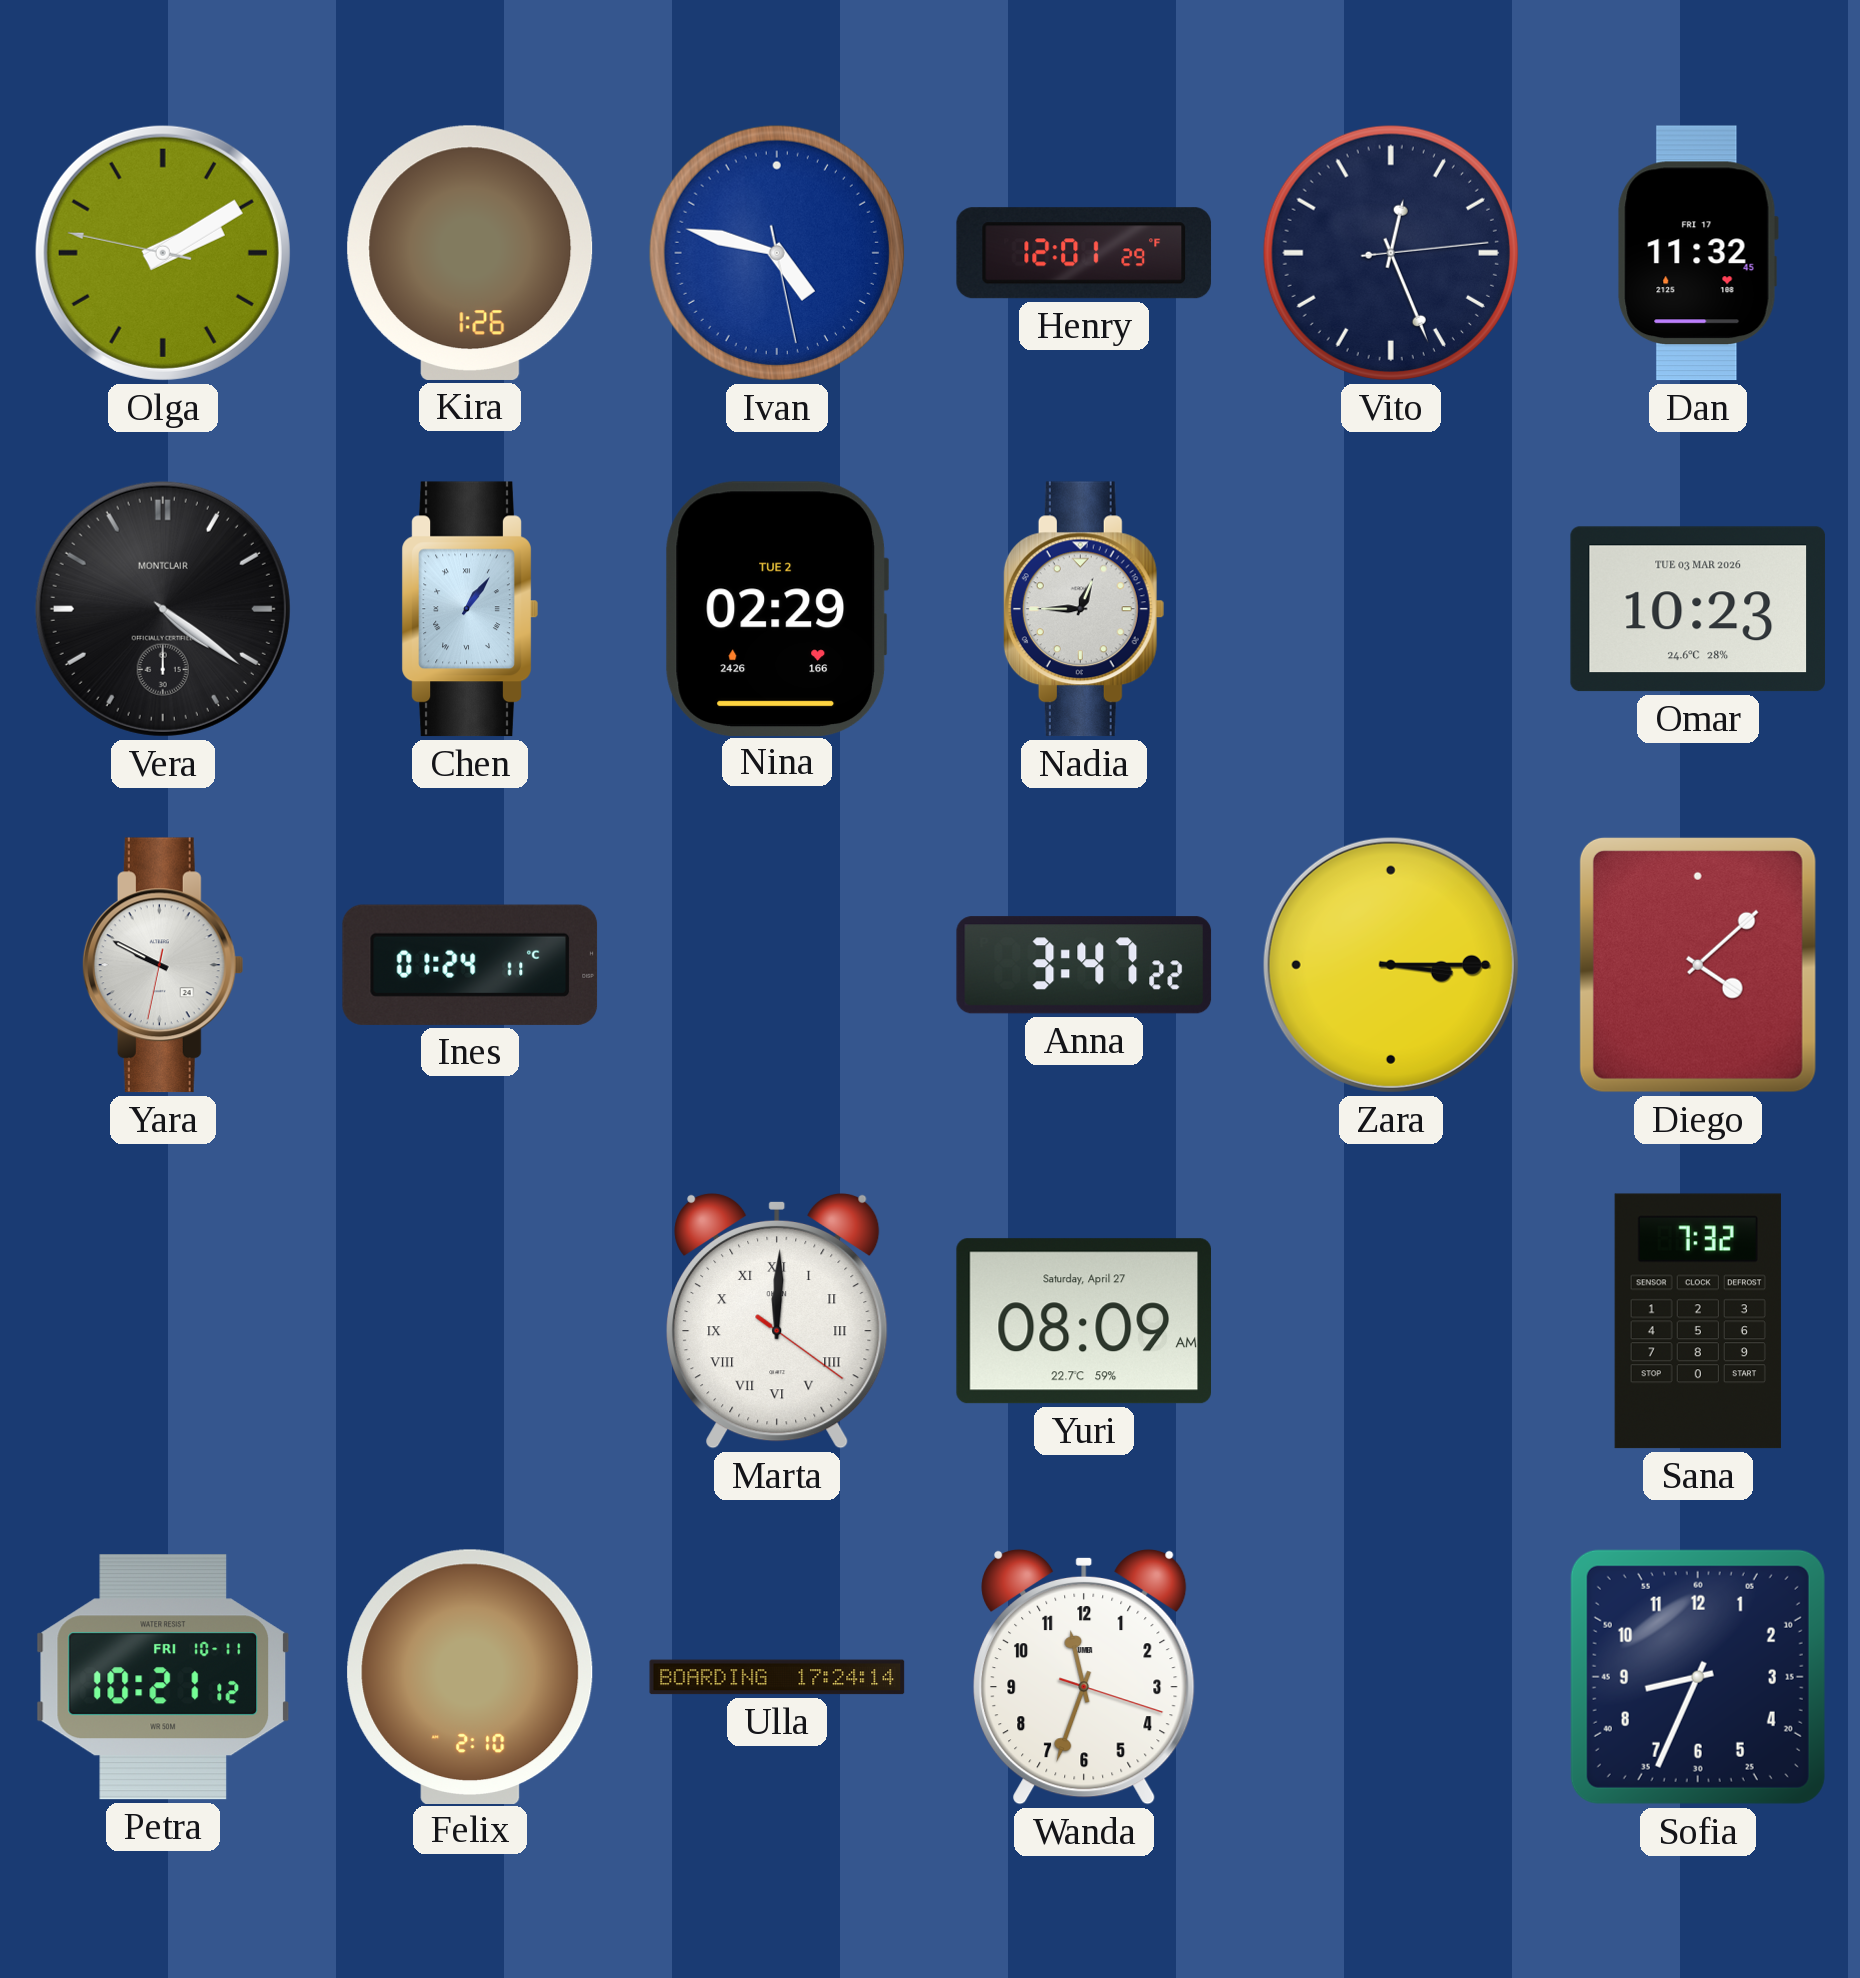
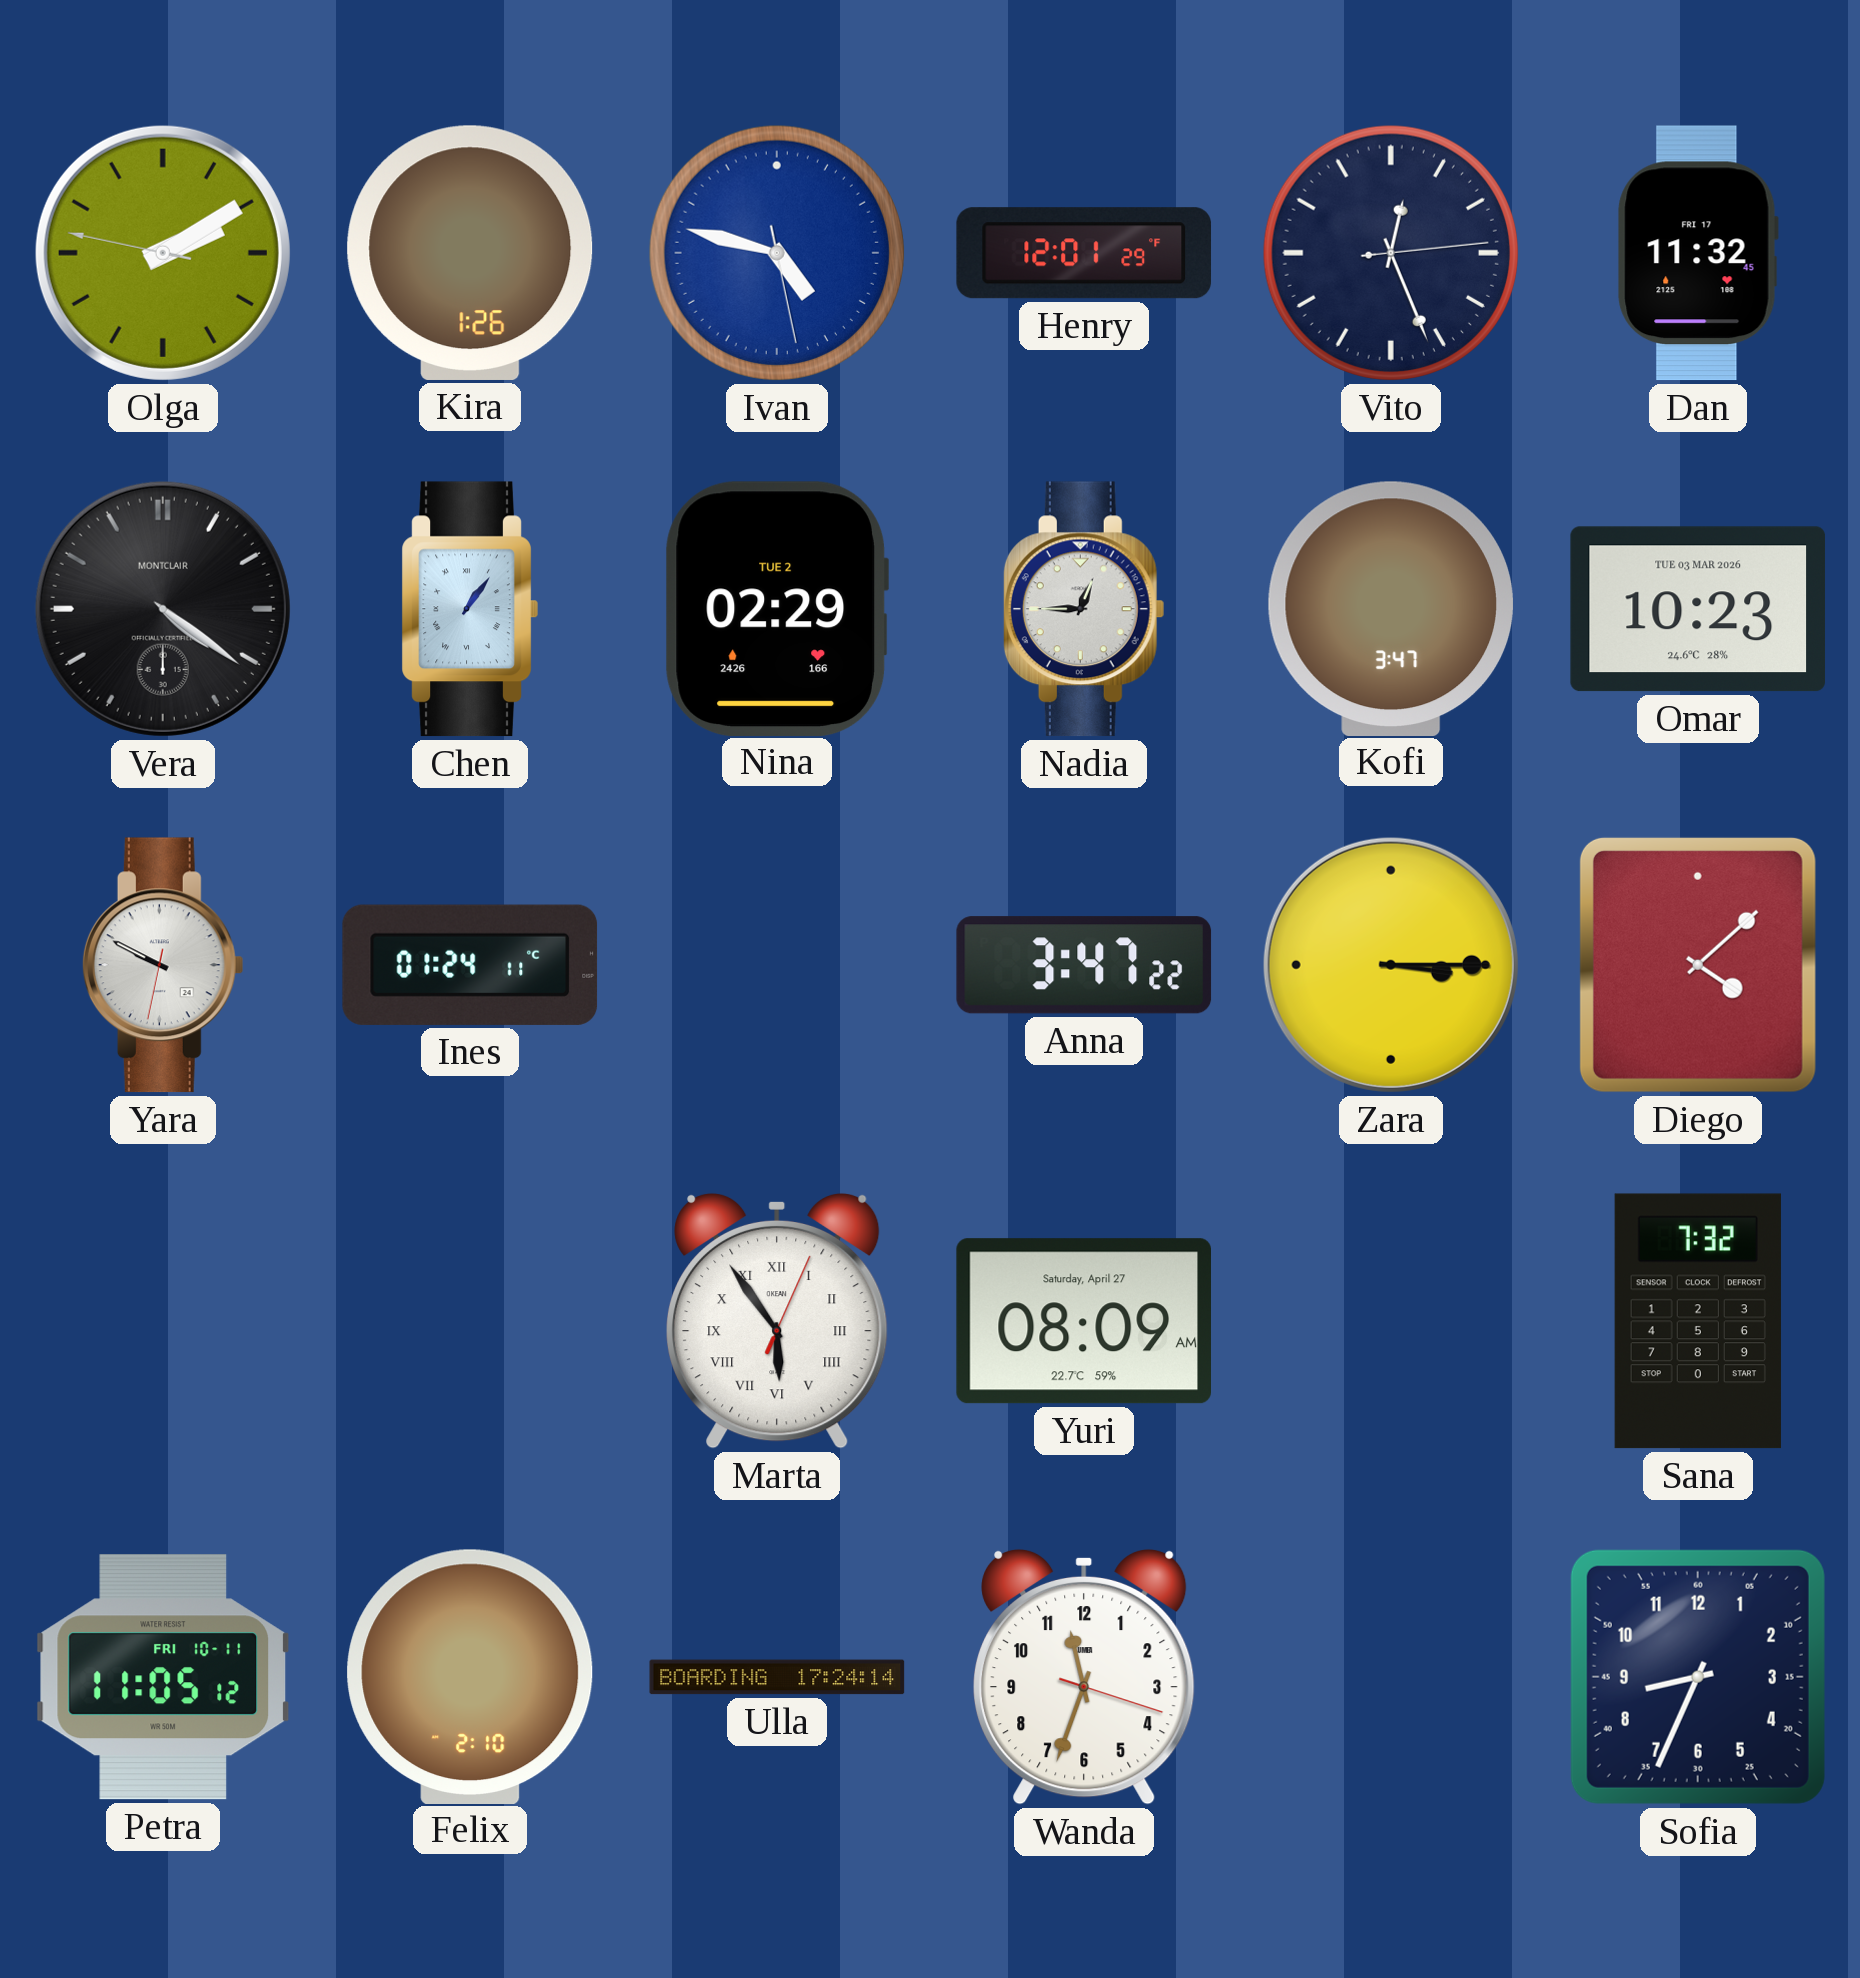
Kofi: none -> 3:47 (1391, 608)
Marta: 12:00 -> 5:54 (777, 1321)
Petra: 10:21 -> 11:05 (162, 1677)
